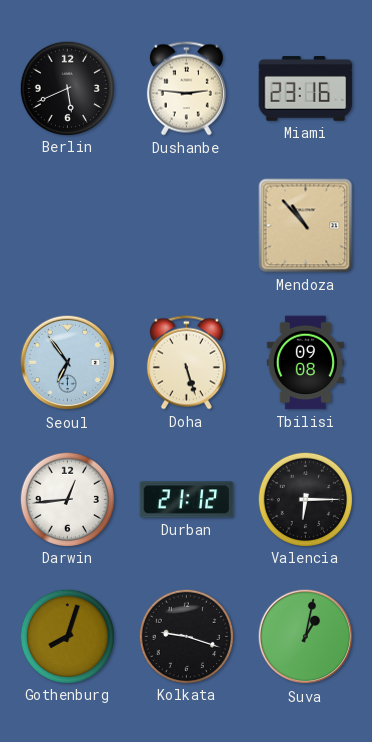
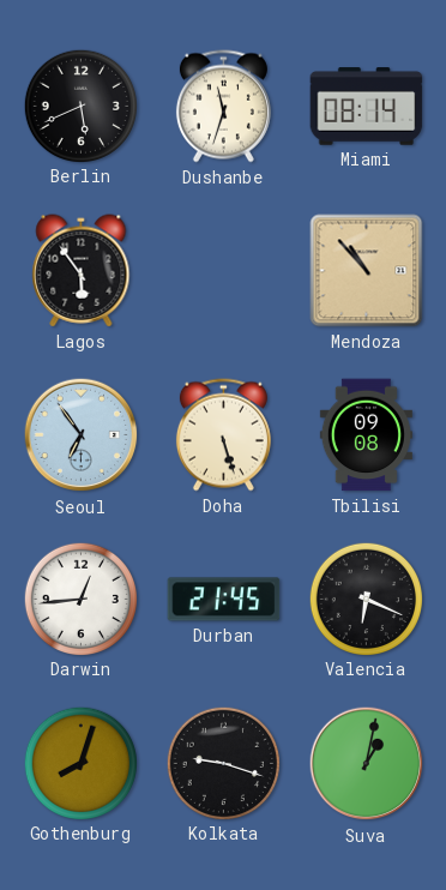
Dushanbe: 2:46 -> 11:33 (223, 107)
Miami: 23:16 -> 08:14 (367, 107)
Lagos: none -> 5:54 (82, 271)
Durban: 21:12 -> 21:45 (224, 600)
Valencia: 6:15 -> 6:19 (366, 599)
